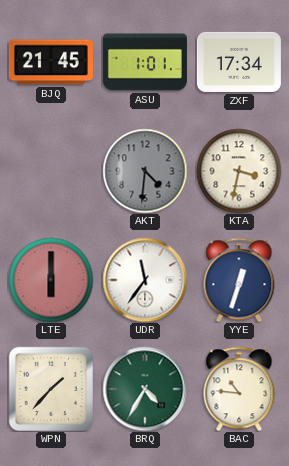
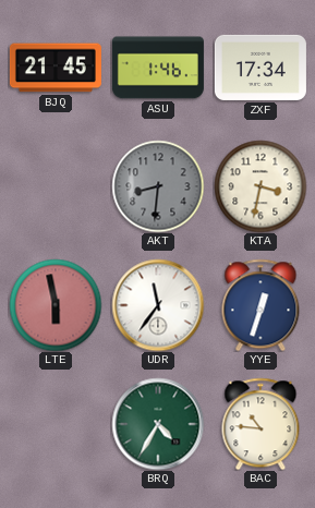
ASU: 1:01 -> 1:46 (158, 68)
AKT: 4:31 -> 8:31 (158, 186)
LTE: 6:00 -> 5:58 (56, 305)
WPN: 1:37 -> none (50, 388)
